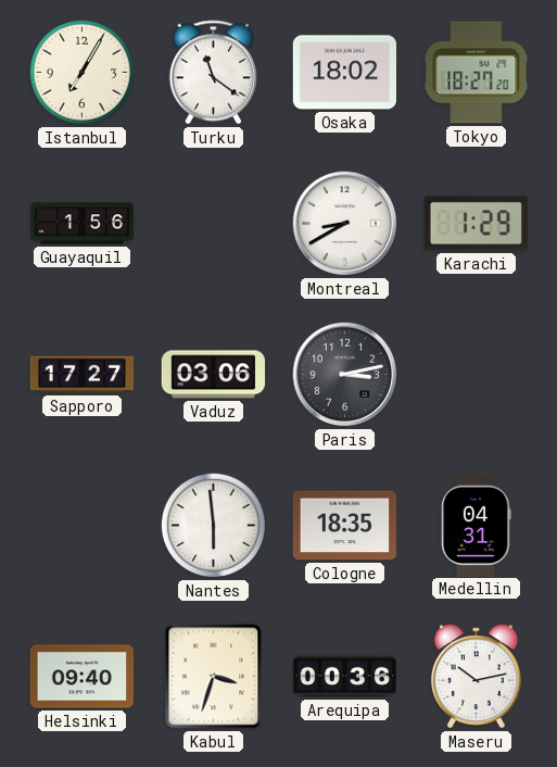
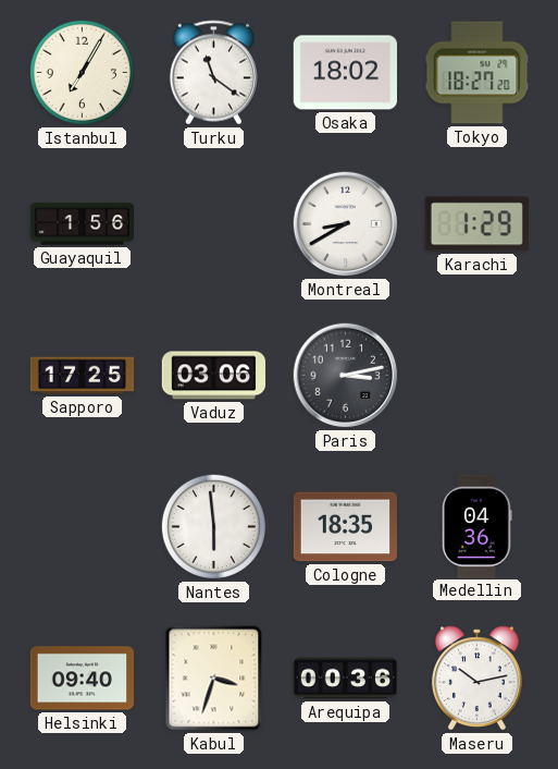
Sapporo: 17:27 -> 17:25 (83, 376)
Medellin: 04:31 -> 04:36 (478, 526)
